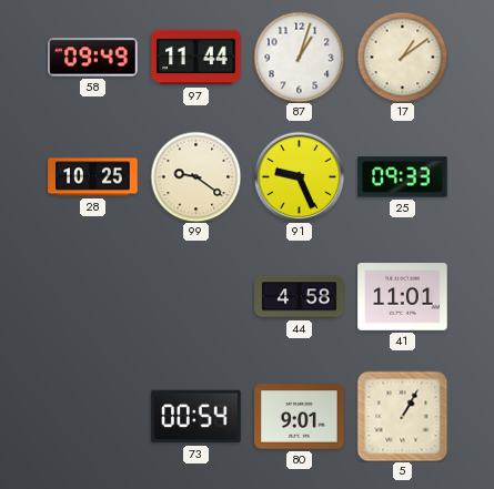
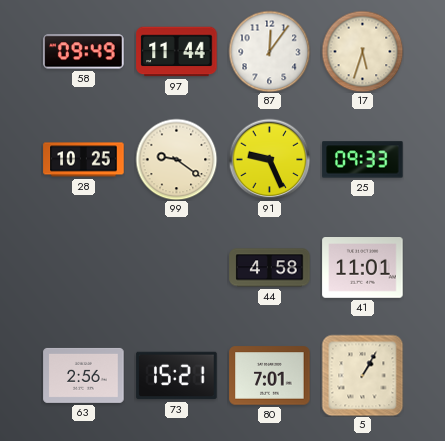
87: 1:03 -> 12:06 (269, 51)
17: 1:09 -> 5:33 (362, 51)
63: none -> 2:56 (84, 375)
73: 00:54 -> 15:21 (177, 376)
80: 9:01 -> 7:01 (270, 376)
